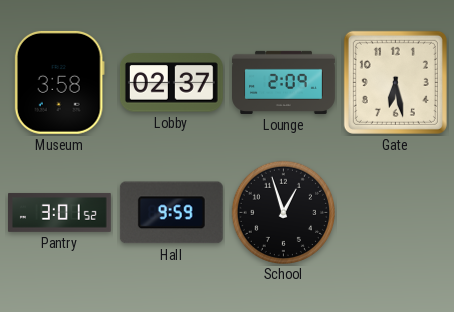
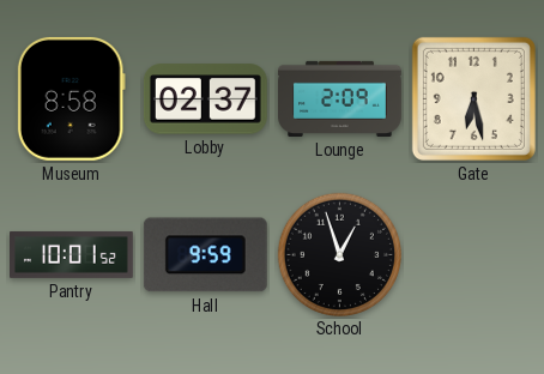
Museum: 3:58 -> 8:58 (71, 98)
Pantry: 3:01 -> 10:01 (72, 254)
